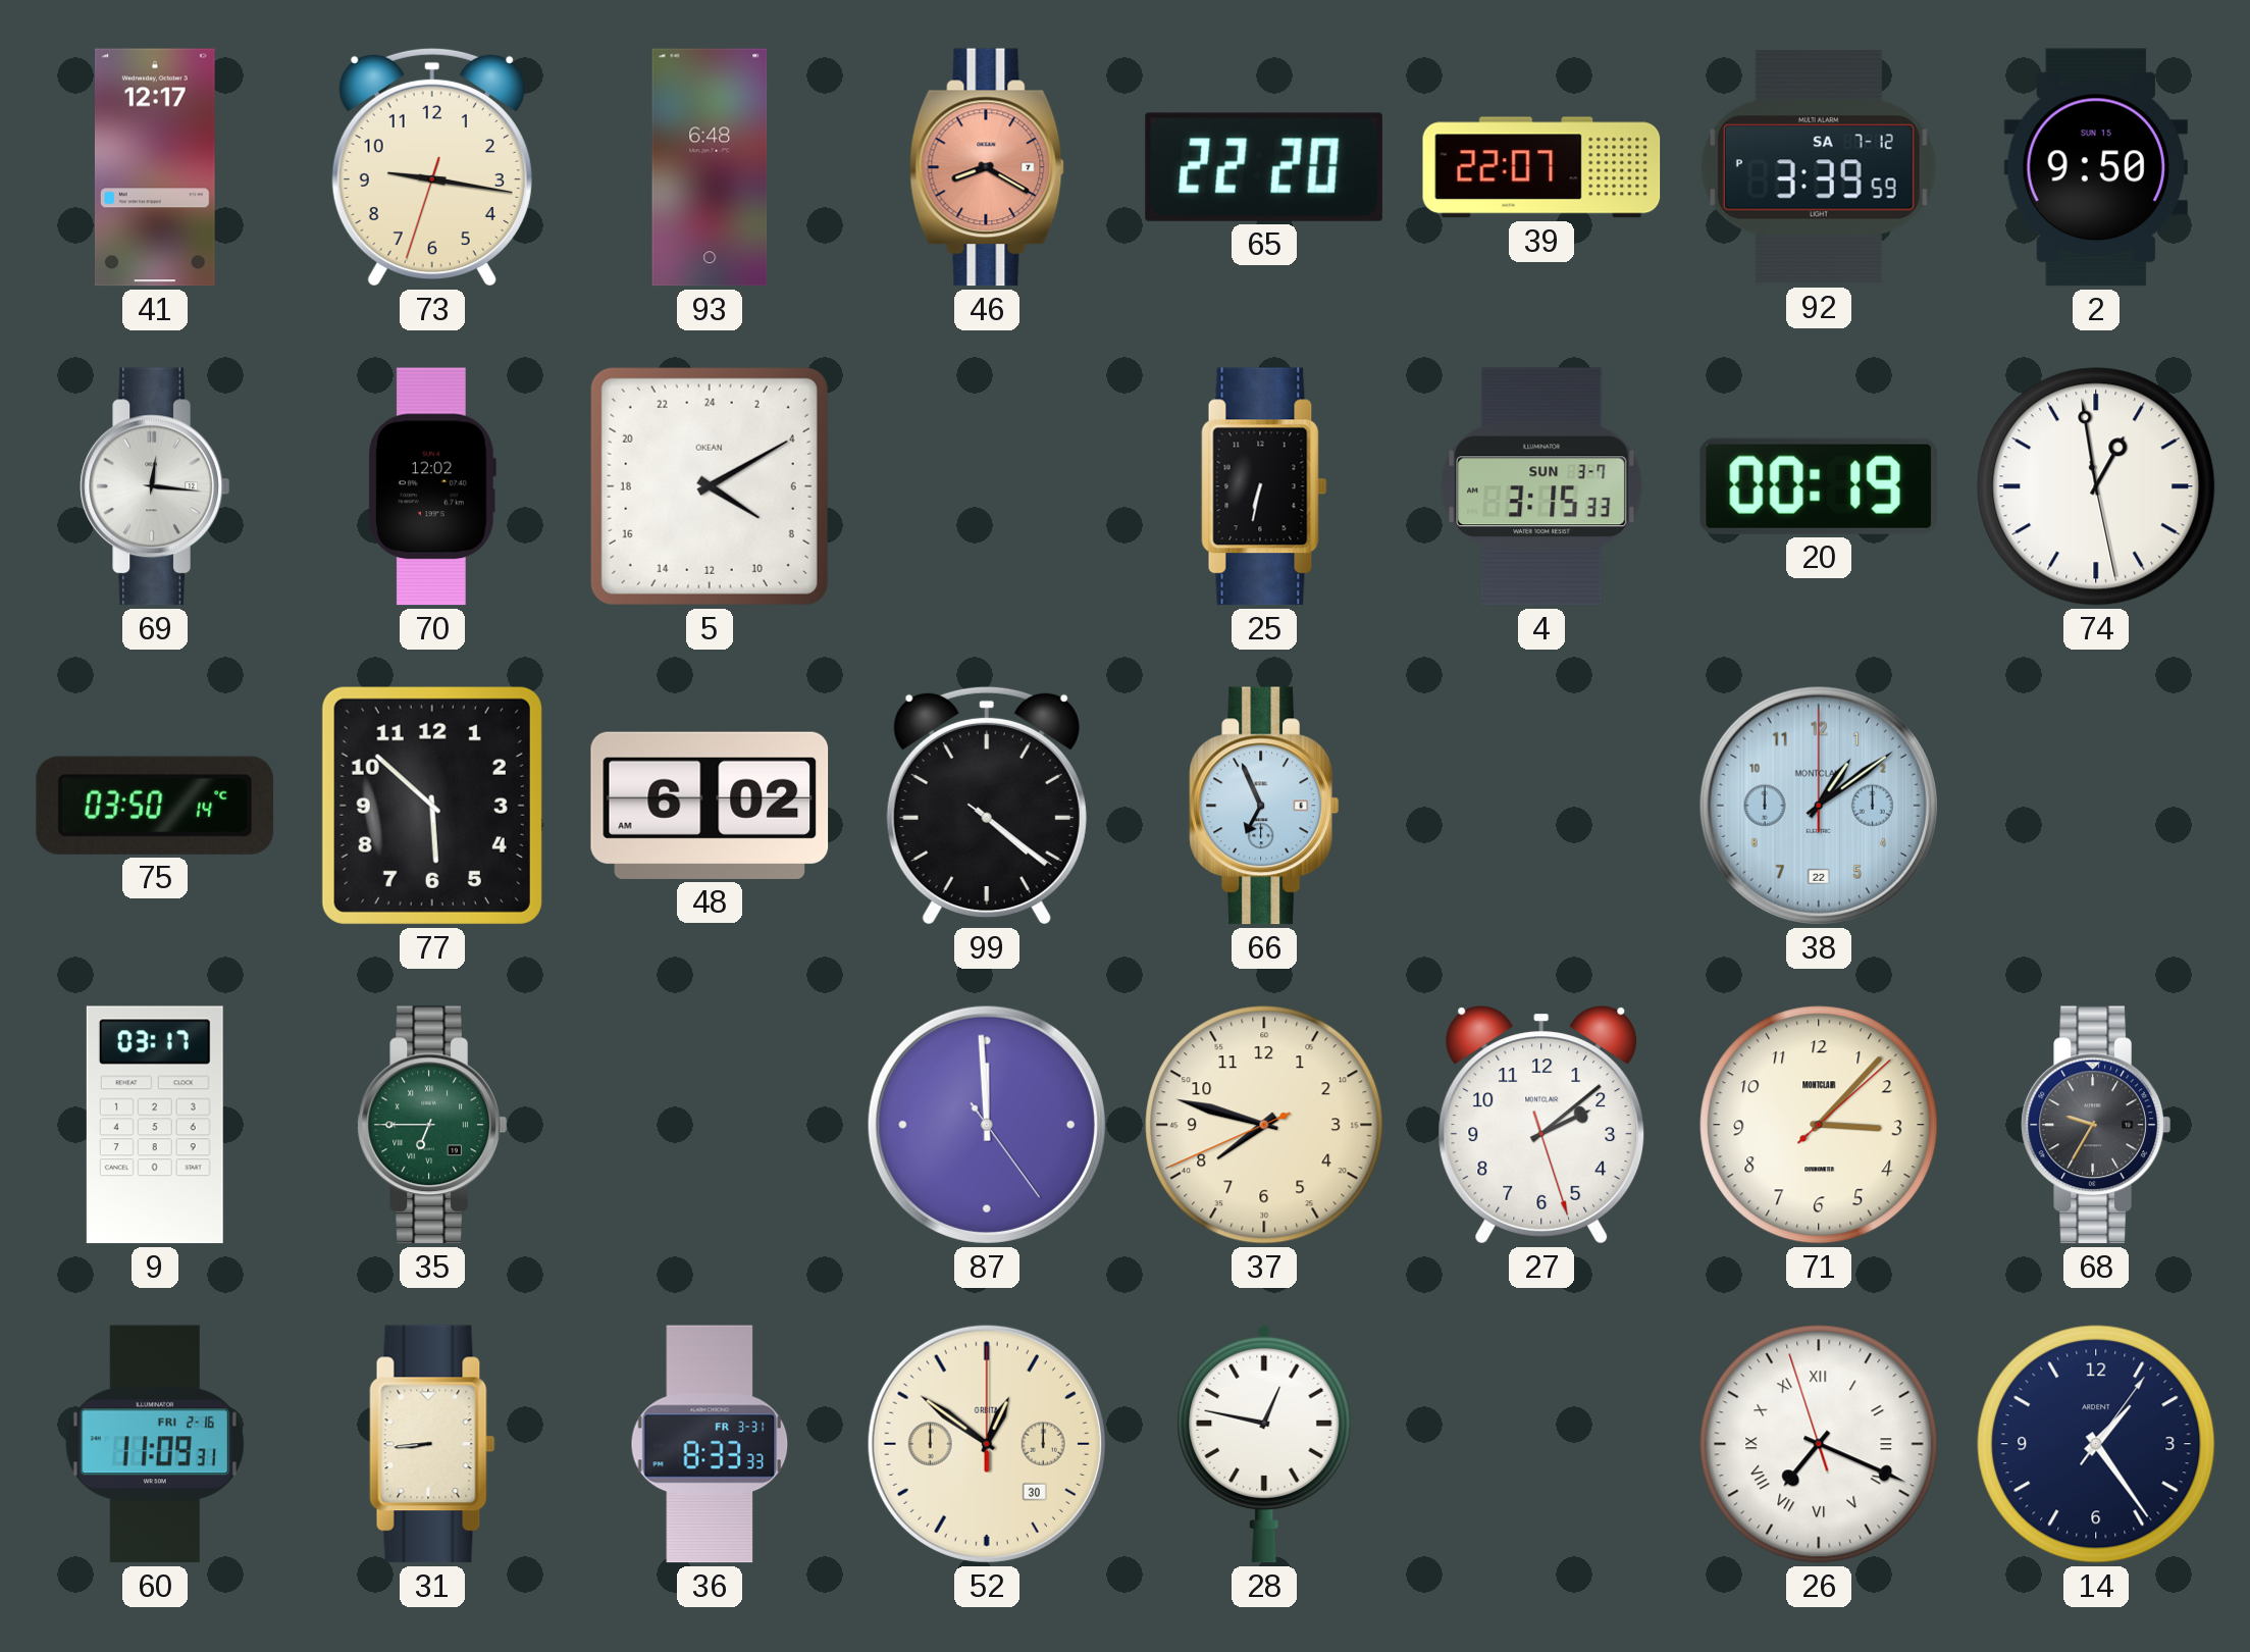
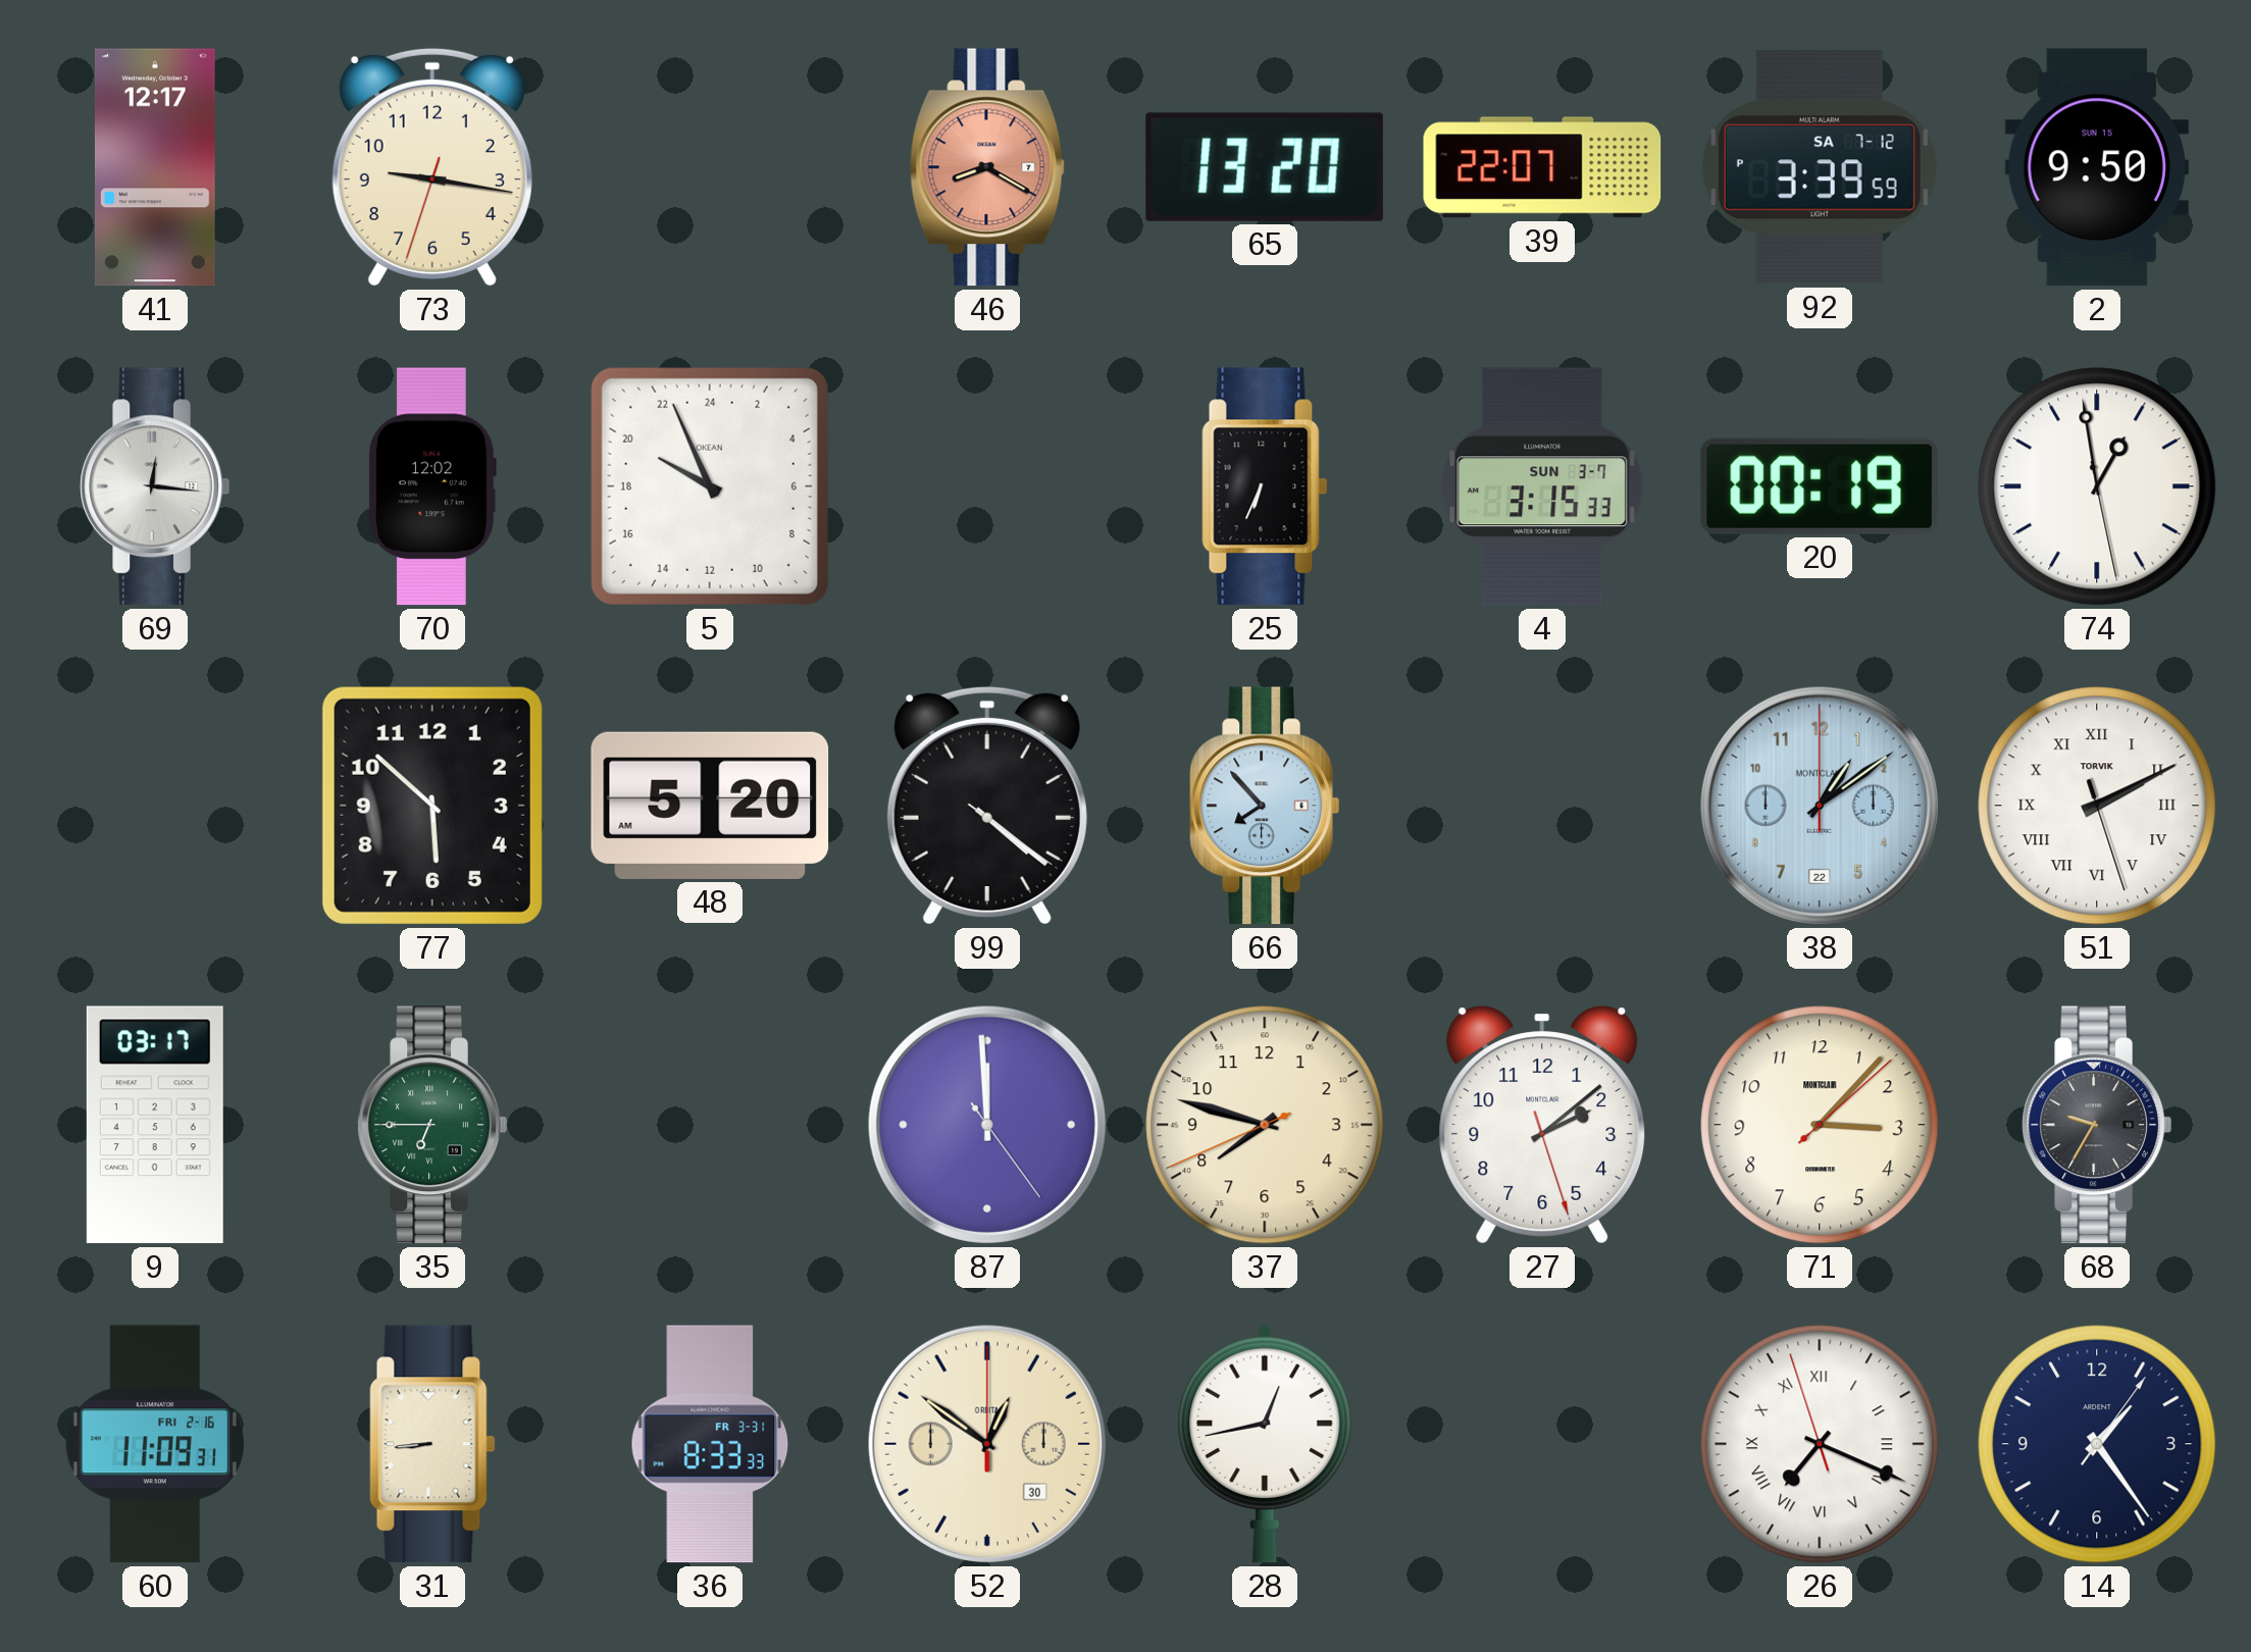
93: 6:48 -> none (710, 167)
65: 22:20 -> 13:20 (1265, 167)
5: 8:10 -> 19:56 (710, 486)
25: 6:32 -> 6:34 (1265, 486)
75: 03:50 -> none (155, 806)
48: 6:02 -> 5:20 (710, 806)
66: 6:56 -> 7:53 (1265, 806)
51: none -> 2:10 (2097, 806)
28: 12:47 -> 12:43 (1265, 1444)
